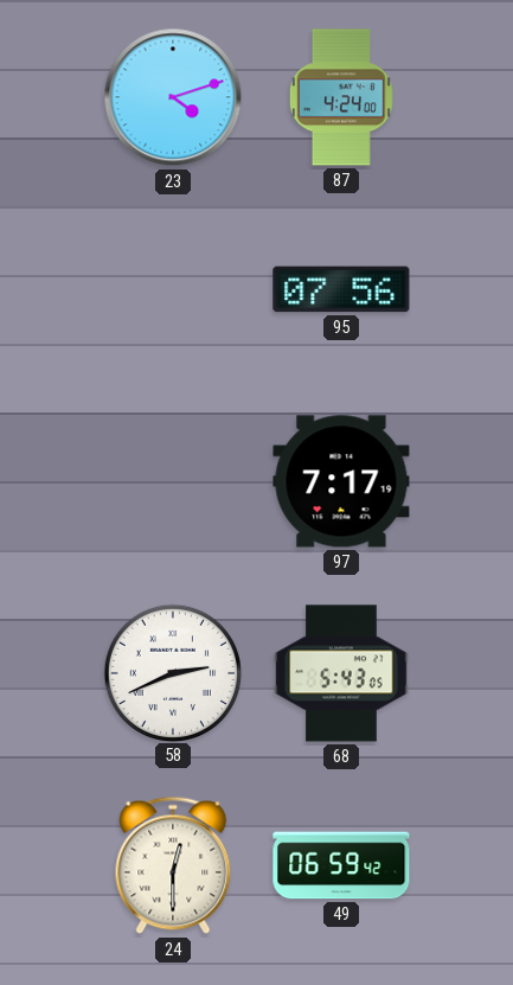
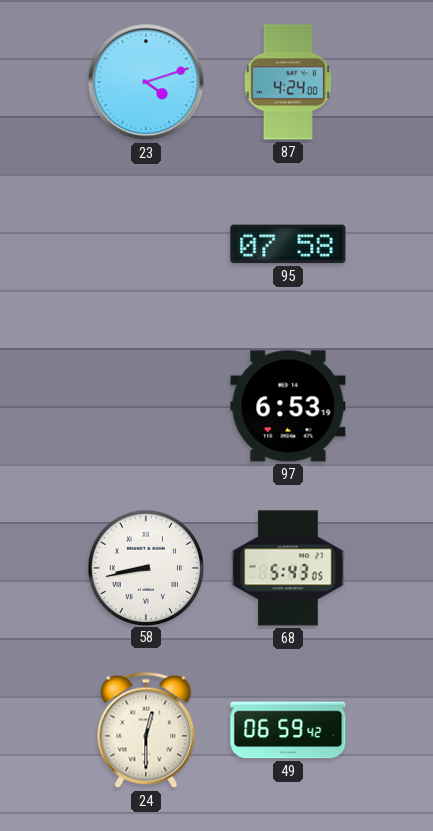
95: 07:56 -> 07:58 (288, 244)
97: 7:17 -> 6:53 (288, 406)
58: 2:41 -> 8:43 (145, 567)
